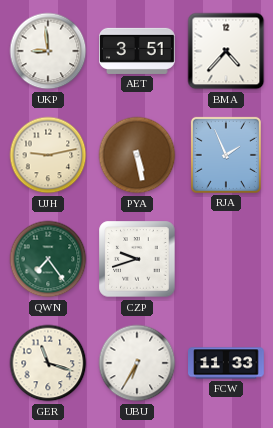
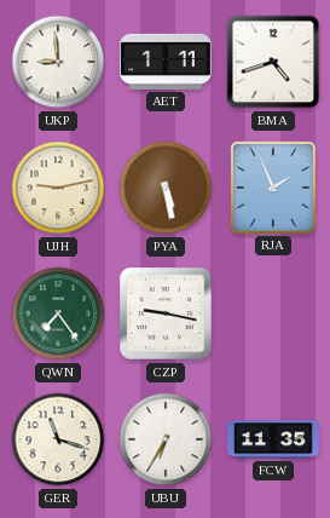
AET: 3:51 -> 1:11 (167, 62)
BMA: 4:37 -> 4:42 (273, 62)
CZP: 9:42 -> 9:17 (166, 313)
FCW: 11:33 -> 11:35 (274, 439)
